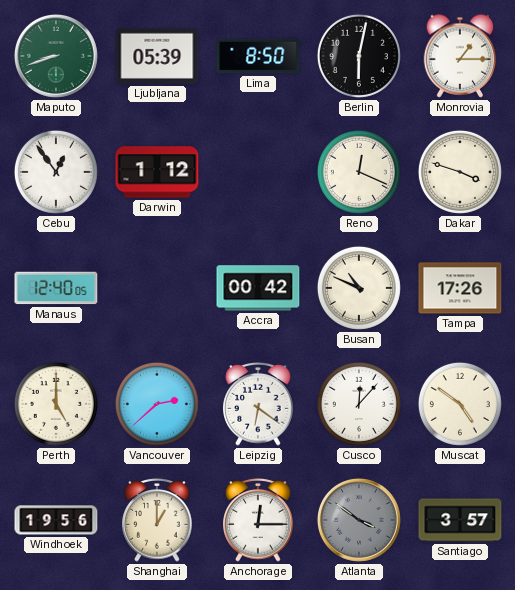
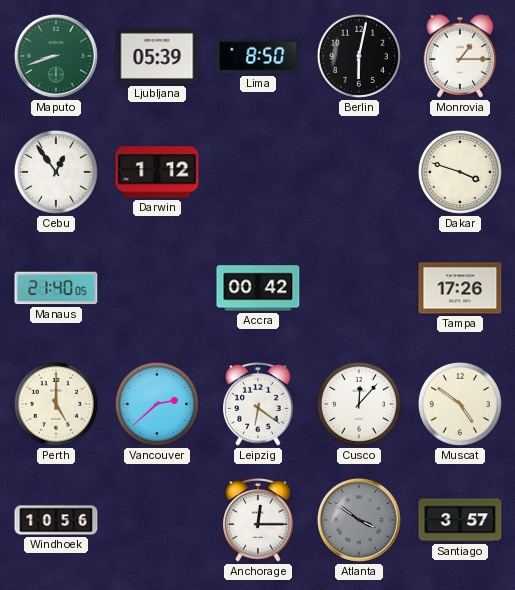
Reno: 12:19 -> none (359, 172)
Manaus: 12:40 -> 21:40 (56, 288)
Busan: 10:49 -> none (359, 288)
Windhoek: 19:56 -> 10:56 (56, 520)
Shanghai: 1:00 -> none (157, 520)
